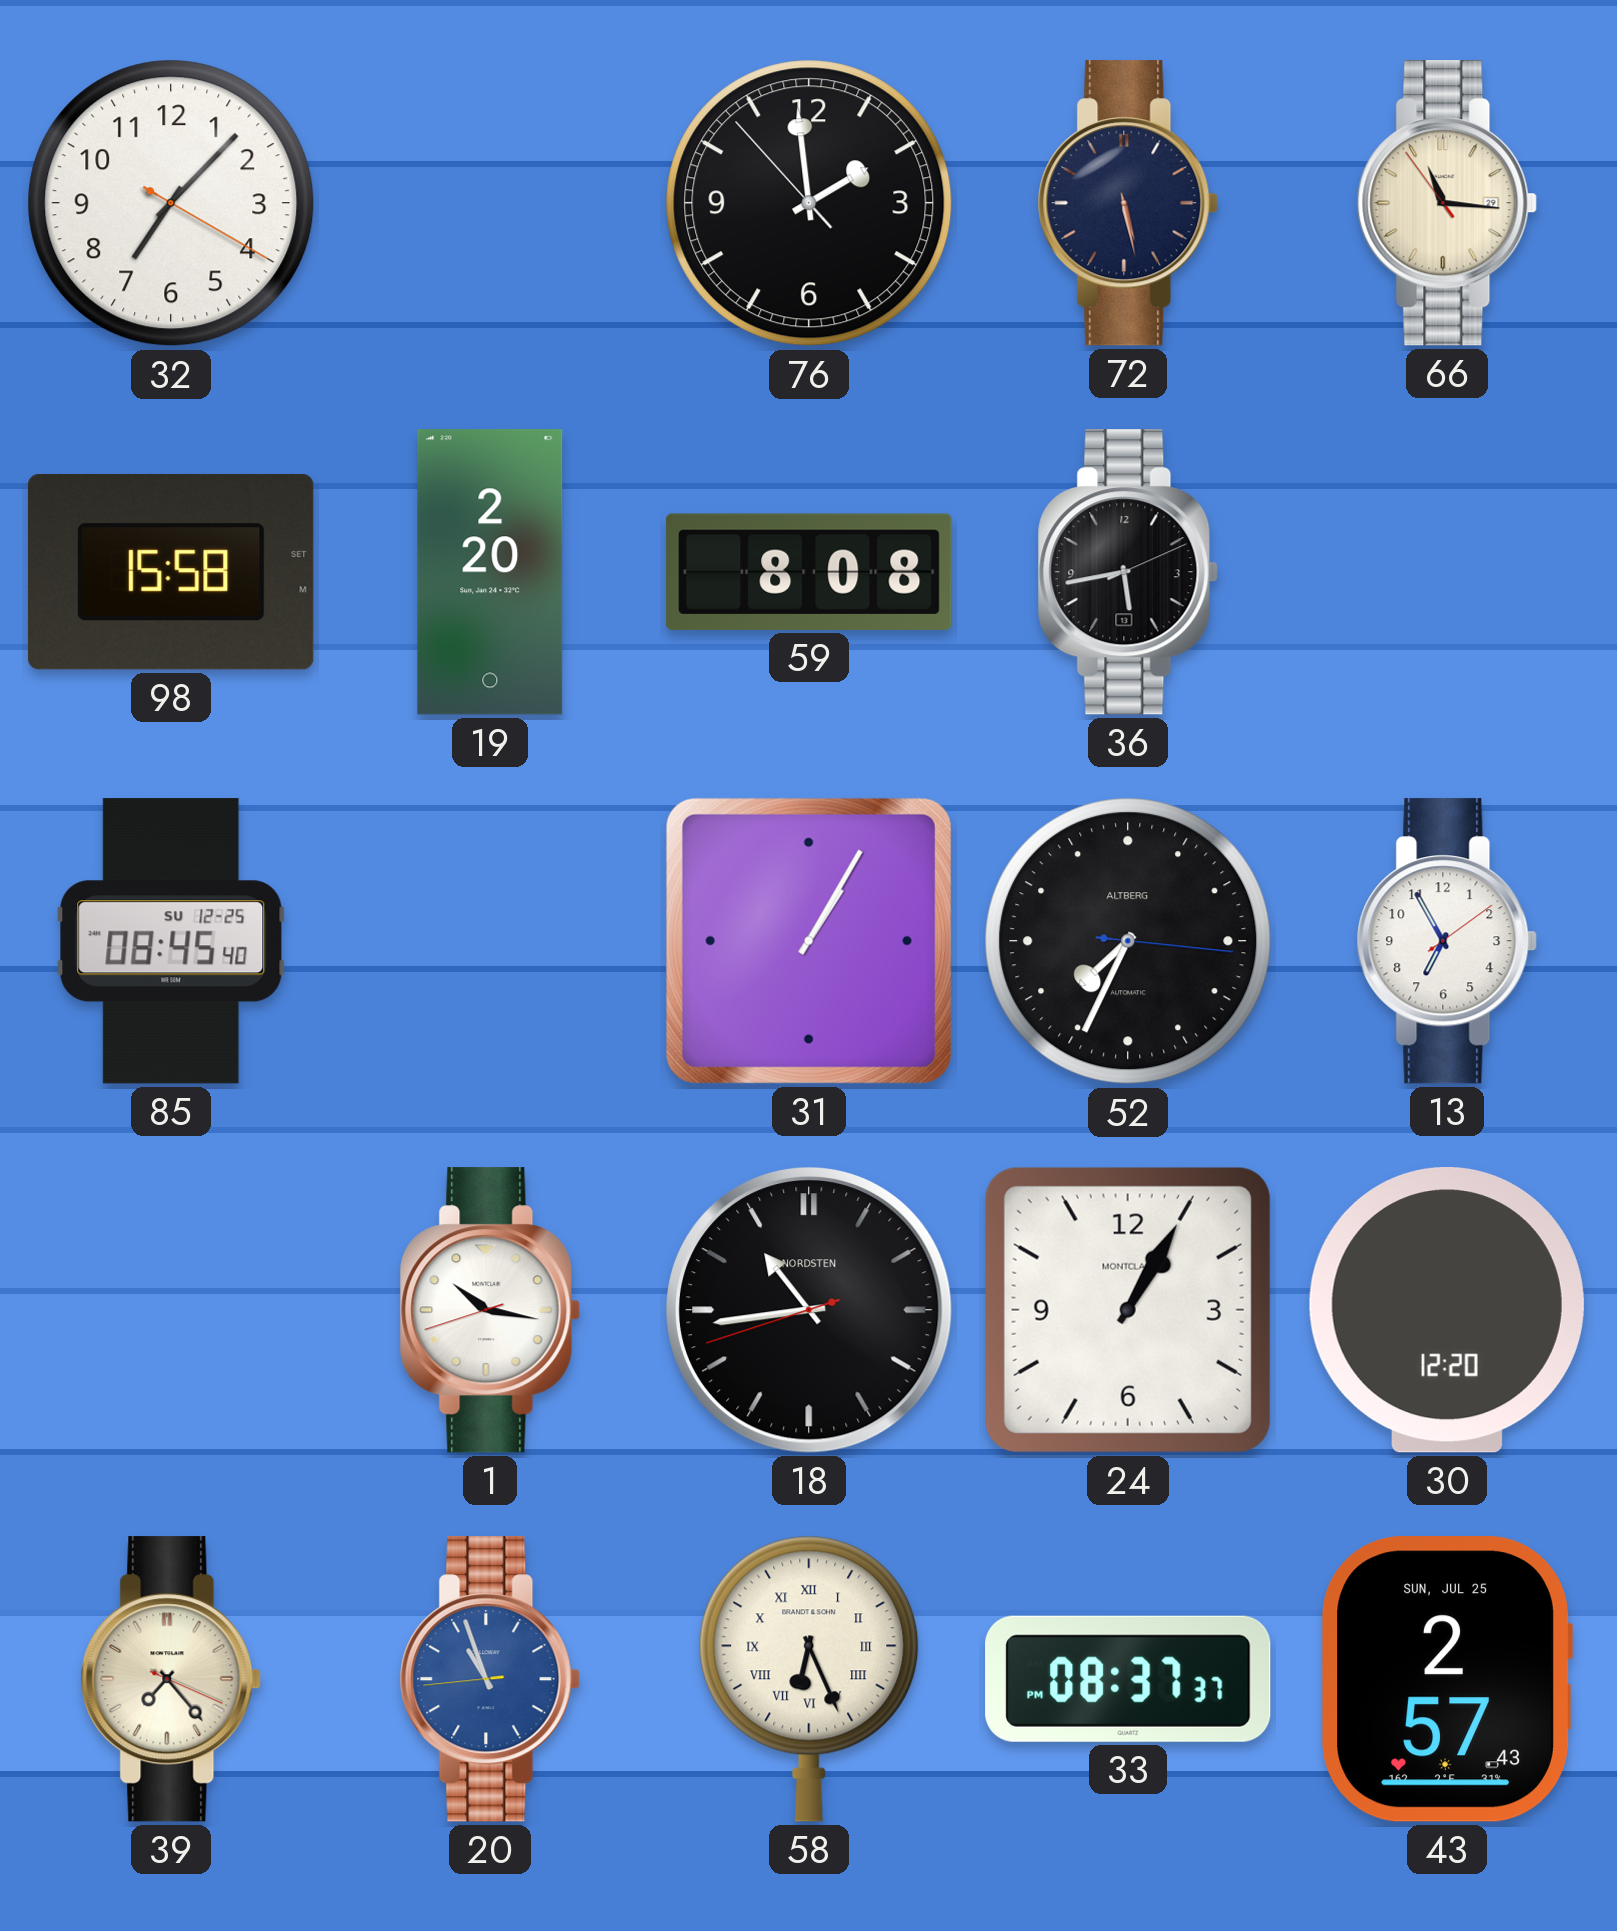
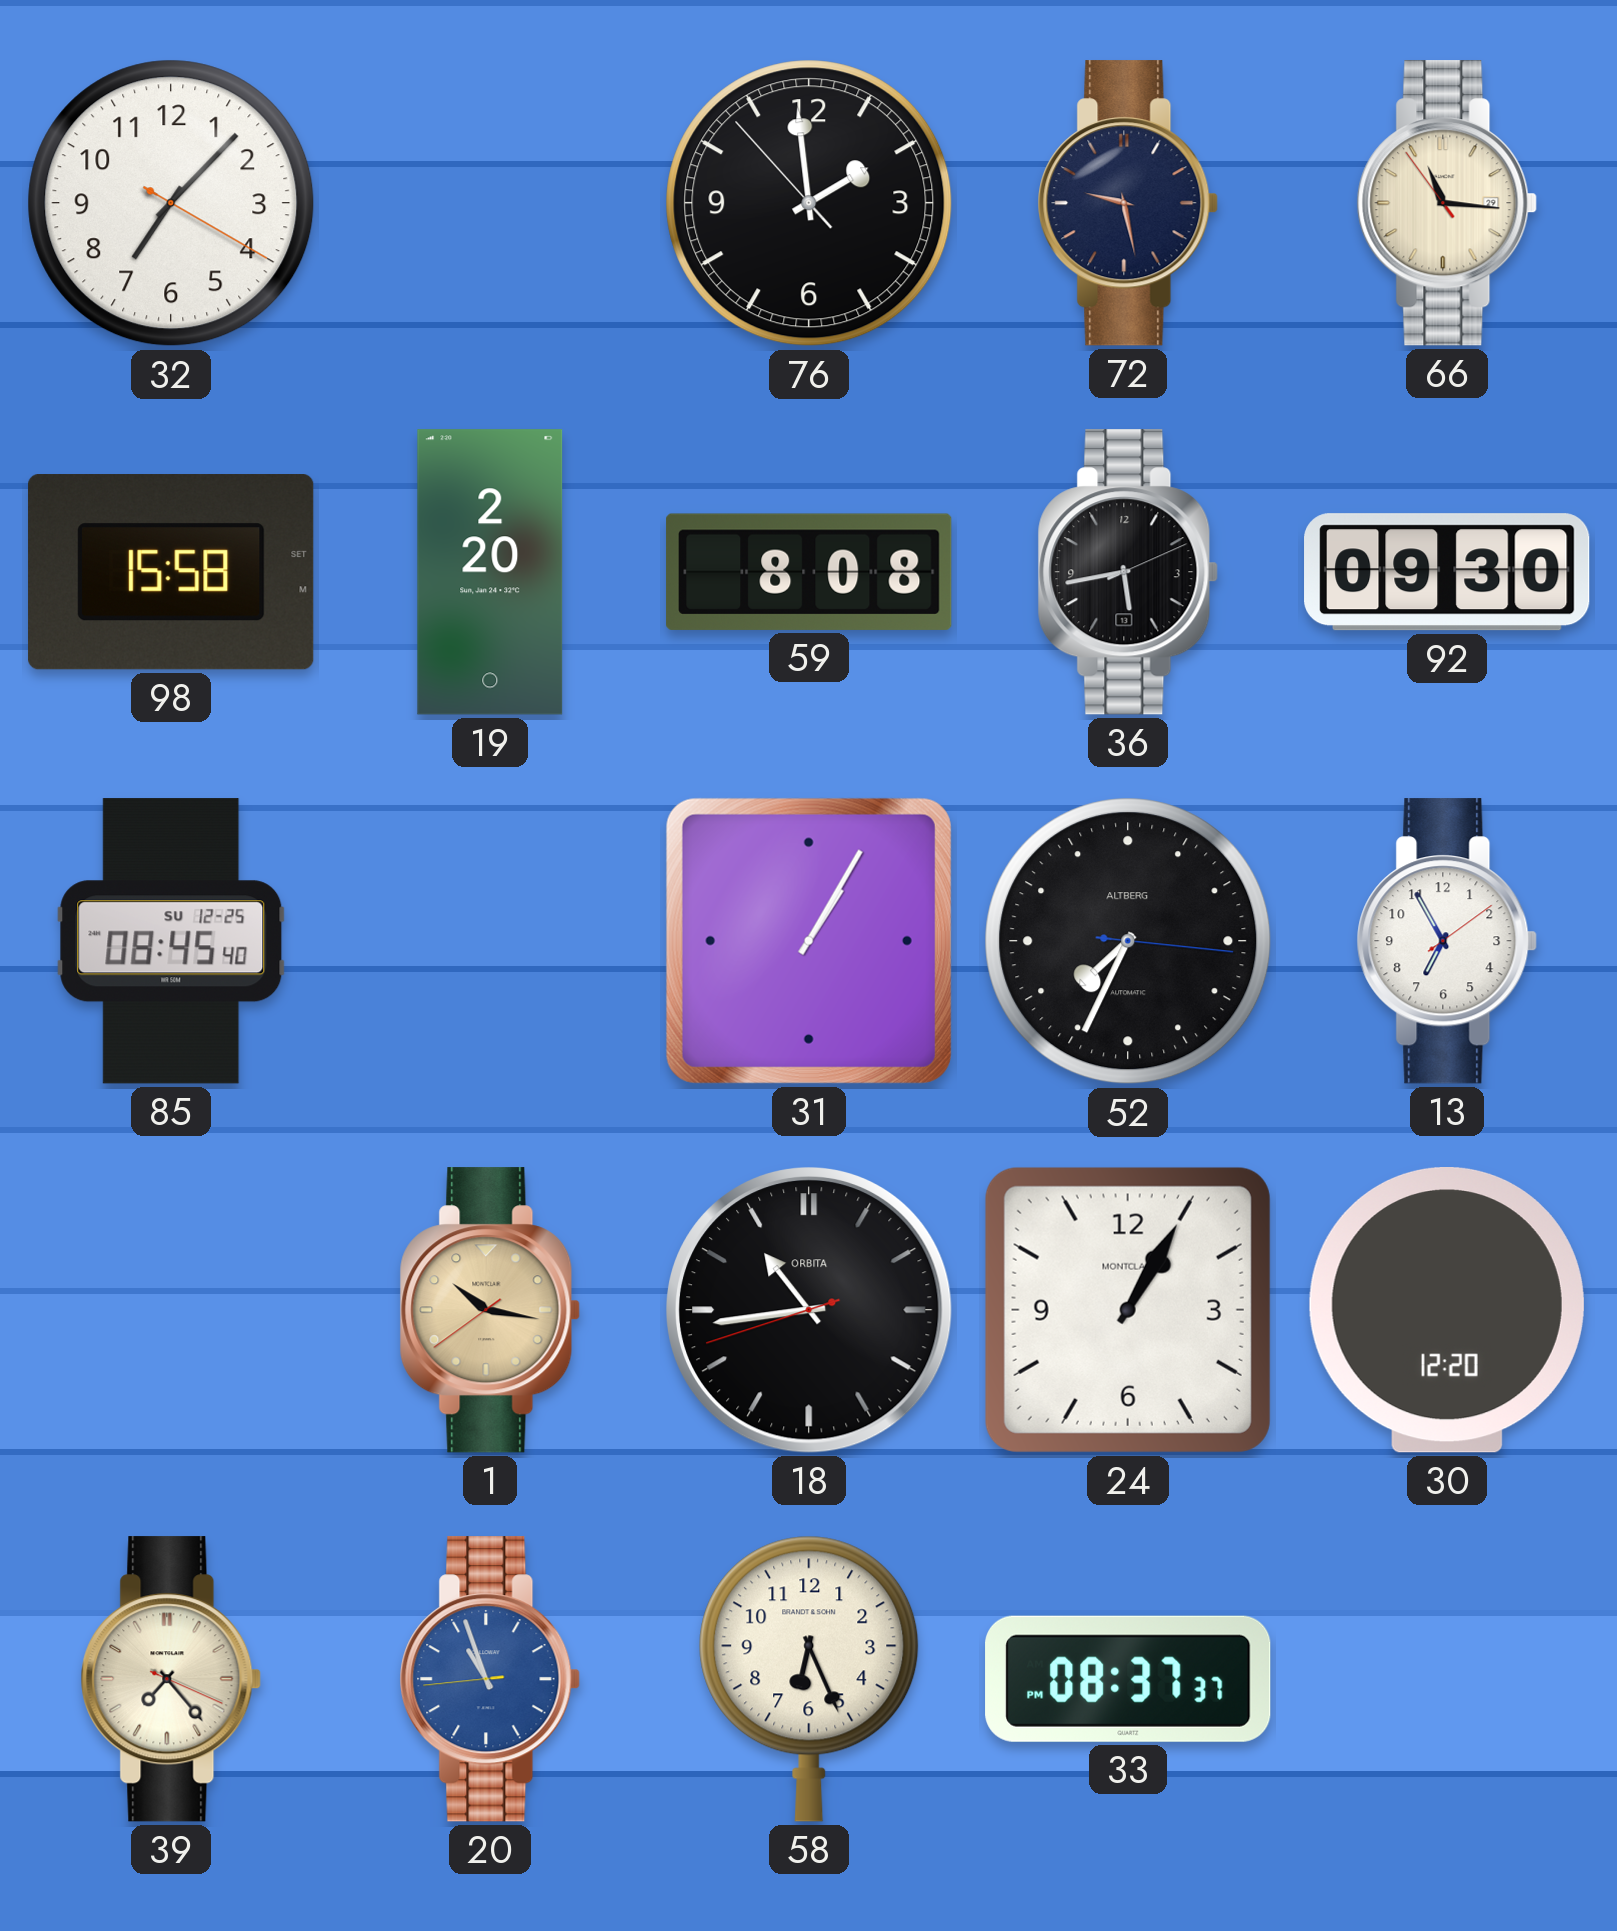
72: 5:28 -> 9:28 (1128, 203)
92: none -> 09:30 (1447, 572)
1: 10:16:42 -> 10:16:39 (490, 1310)
1 dial: white -> champagne (490, 1310)
18 brand: NORDSTEN -> ORBITA (810, 1311)
58 numerals: Roman -> Arabic (809, 1679)
43: 2:57 -> none (1447, 1679)
